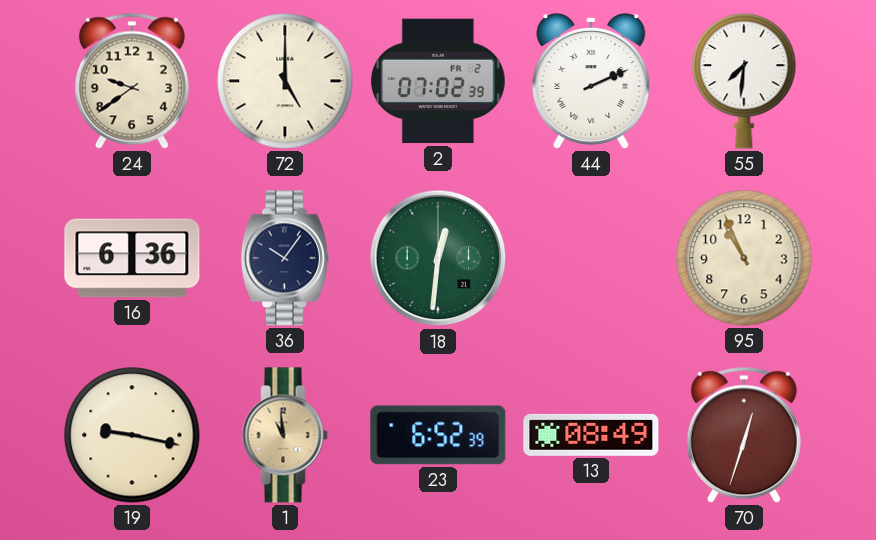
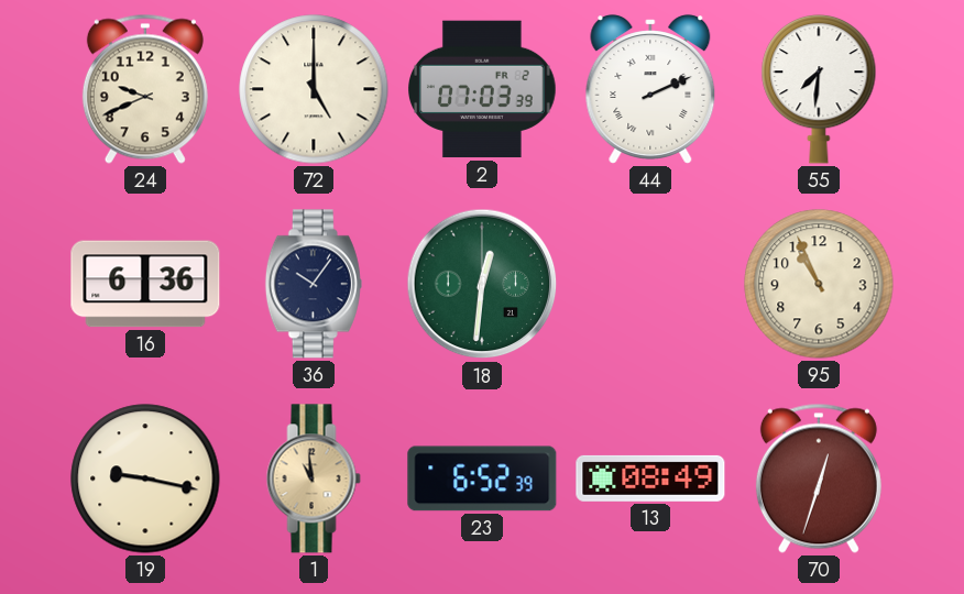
24: 9:39 -> 9:41 (145, 89)
2: 07:02 -> 07:03 (482, 89)
